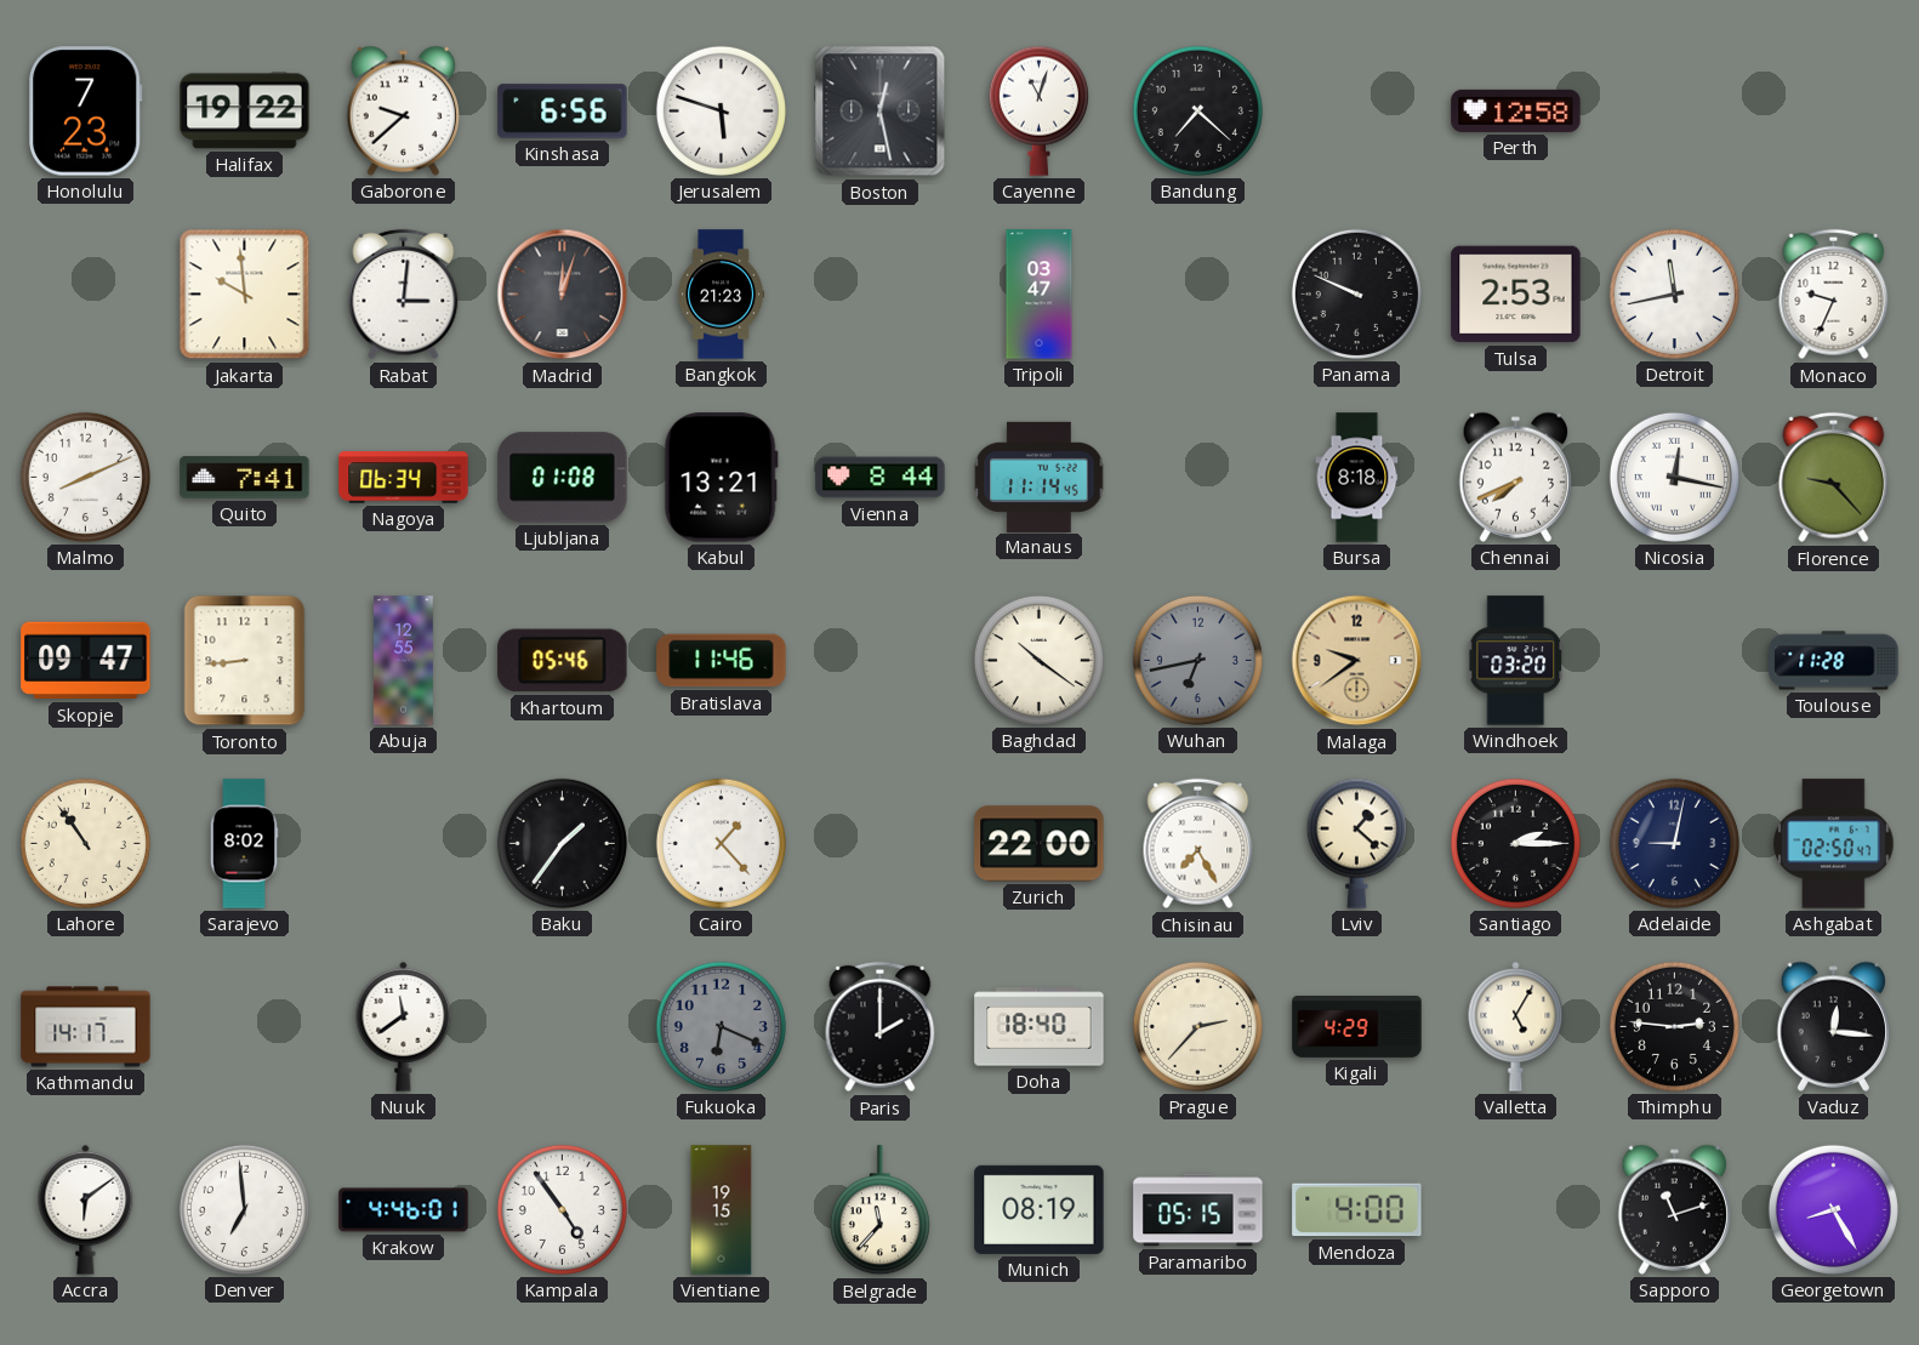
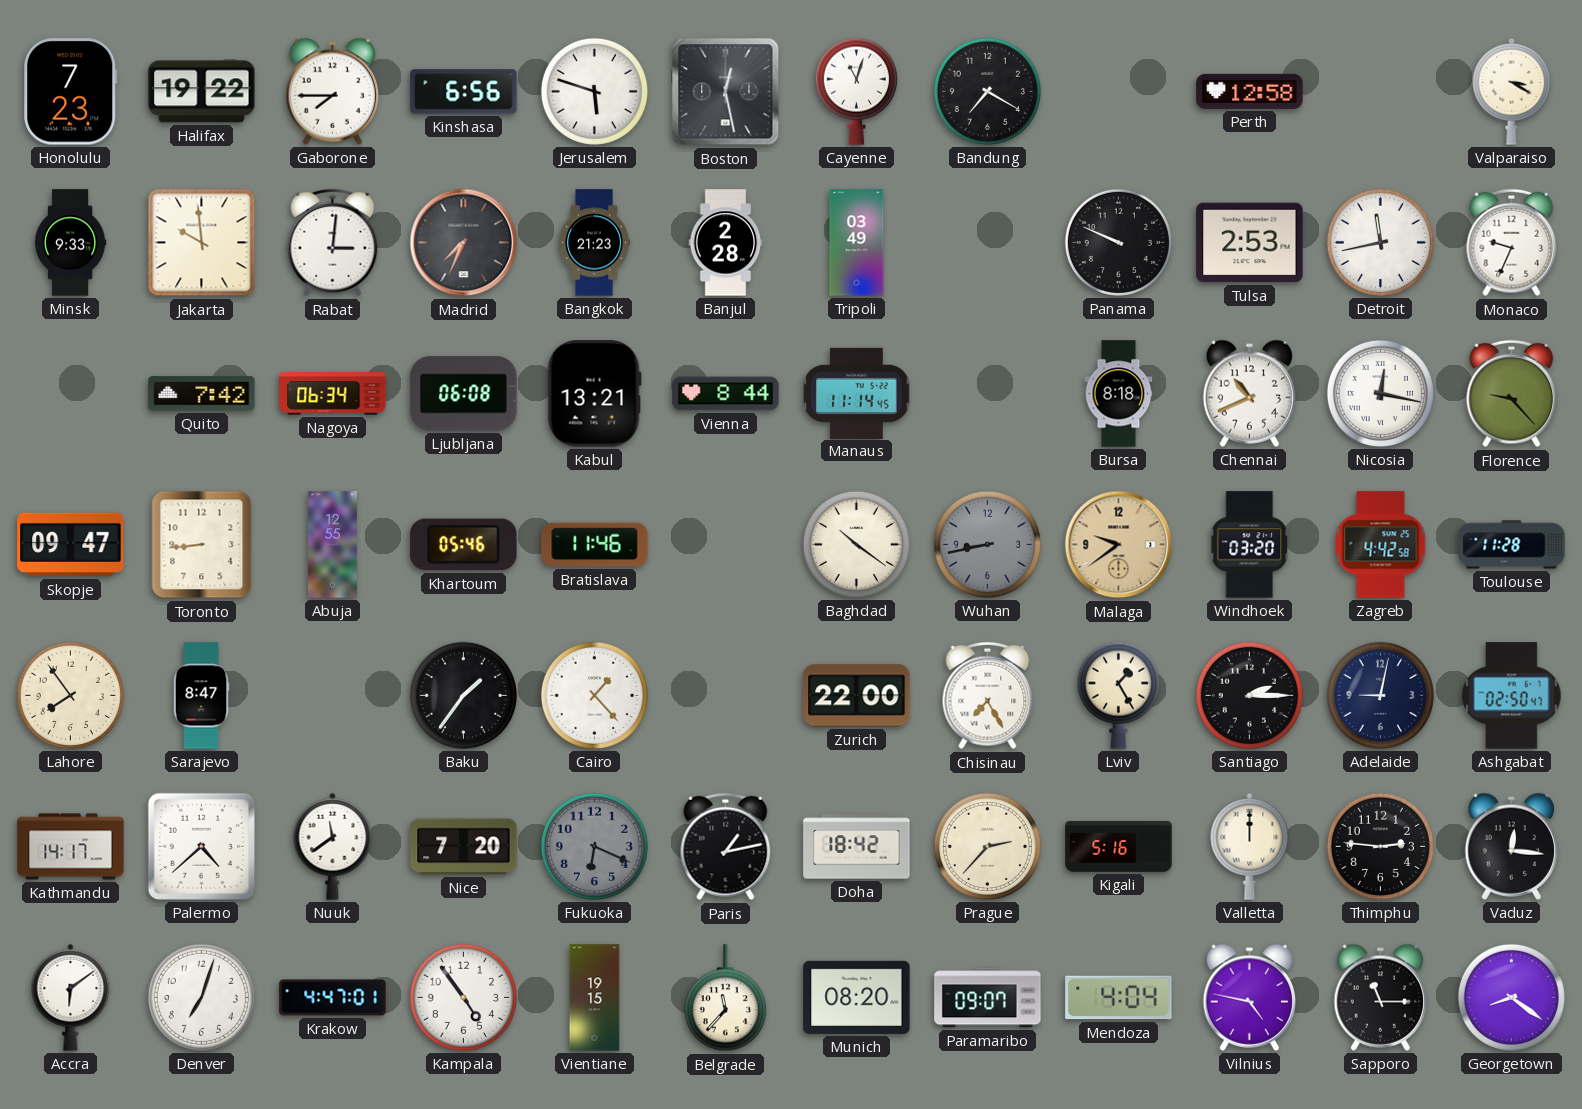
Gaborone: 9:38 -> 7:45 (333, 91)
Bandung: 7:22 -> 7:20 (987, 91)
Valparaiso: none -> 3:20 (1512, 91)
Minsk: none -> 9:33 (70, 243)
Madrid: 12:03 -> 7:34 (464, 243)
Banjul: none -> 2:28 (726, 243)
Tripoli: 03:47 -> 03:49 (857, 243)
Malmo: 8:11 -> none (85, 477)
Quito: 7:41 -> 7:42 (202, 394)
Ljubljana: 01:08 -> 06:08 (464, 394)
Chennai: 7:41 -> 10:41 (1250, 393)
Wuhan: 6:43 -> 8:43 (987, 544)
Zagreb: none -> 4:42 (1381, 545)
Lahore: 10:54 -> 7:54 (70, 695)
Sarajevo: 8:02 -> 8:47 (201, 696)
Lviv: 1:22 -> 1:25 (1118, 695)
Palermo: none -> 4:38 (201, 846)
Nice: none -> 7:20 (464, 847)
Paris: 2:00 -> 1:13 (726, 847)
Doha: 18:40 -> 18:42 (857, 847)
Kigali: 4:29 -> 5:16 (1119, 847)
Valletta: 5:05 -> 12:00 (1250, 846)
Denver: 6:59 -> 7:03 (201, 997)
Krakow: 4:46 -> 4:47 (333, 998)
Munich: 08:19 -> 08:20 (857, 997)
Paramaribo: 05:15 -> 09:07 (988, 998)
Mendoza: 4:00 -> 4:04 (1119, 998)
Vilnius: none -> 4:47 (1250, 997)
Sapporo: 11:12 -> 11:15 (1381, 997)
Georgetown: 8:25 -> 8:21 (1511, 997)
